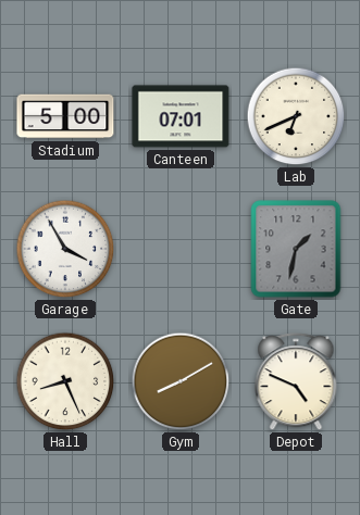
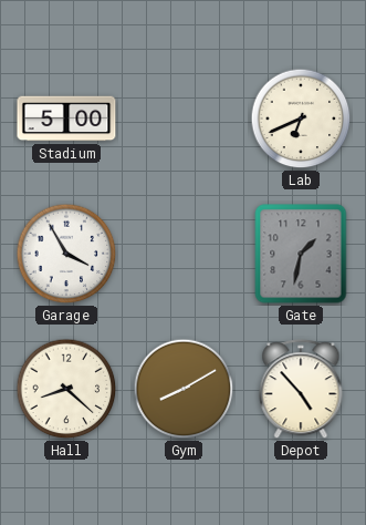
Canteen: 07:01 -> none (181, 116)
Hall: 8:26 -> 8:22 (66, 389)
Depot: 4:49 -> 4:53 (301, 390)
